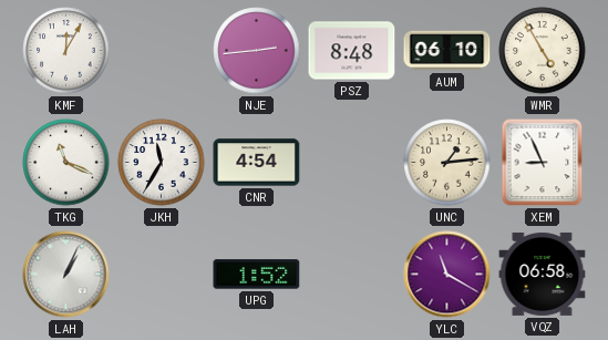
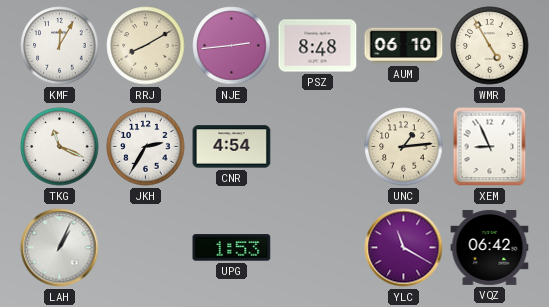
RRJ: none -> 8:10 (146, 46)
JKH: 11:35 -> 2:35 (146, 147)
UPG: 1:52 -> 1:53 (232, 248)
VQZ: 06:58 -> 06:42 (490, 247)
